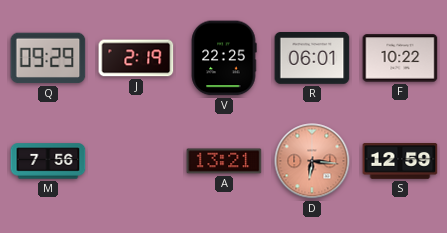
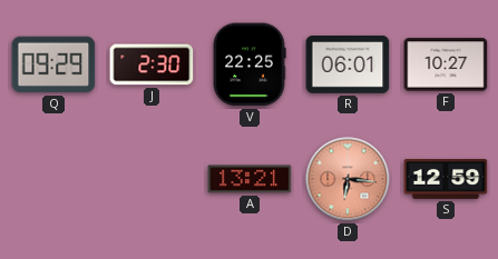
J: 2:19 -> 2:30 (152, 64)
F: 10:22 -> 10:27 (446, 64)
M: 7:56 -> none (48, 161)
